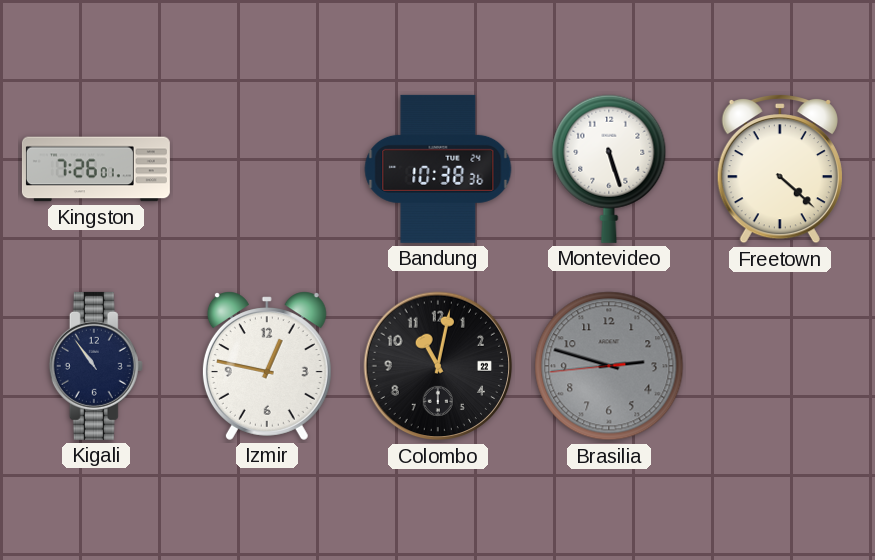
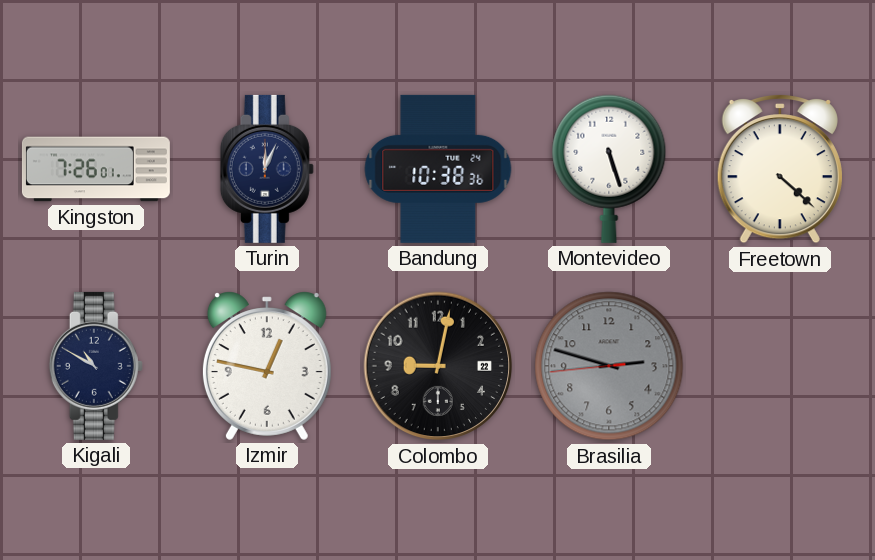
Turin: none -> 12:04 (267, 169)
Kigali: 10:54 -> 10:50 (96, 366)
Colombo: 11:02 -> 9:02 (438, 366)
